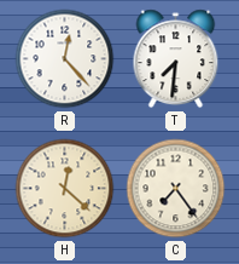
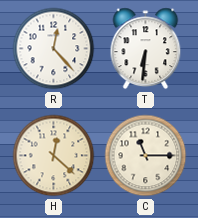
T: 7:31 -> 6:31 (146, 49)
C: 7:24 -> 11:15 (146, 156)
